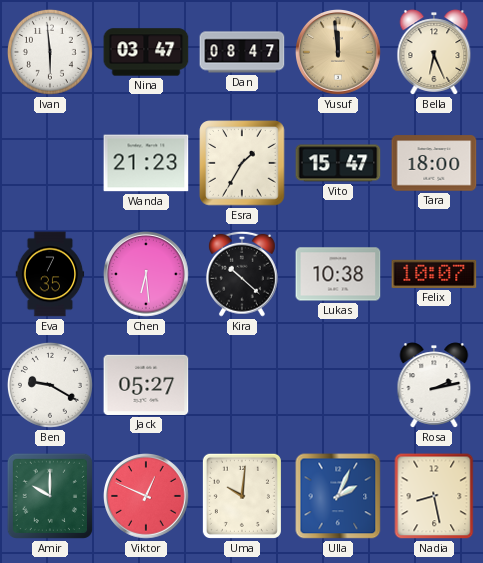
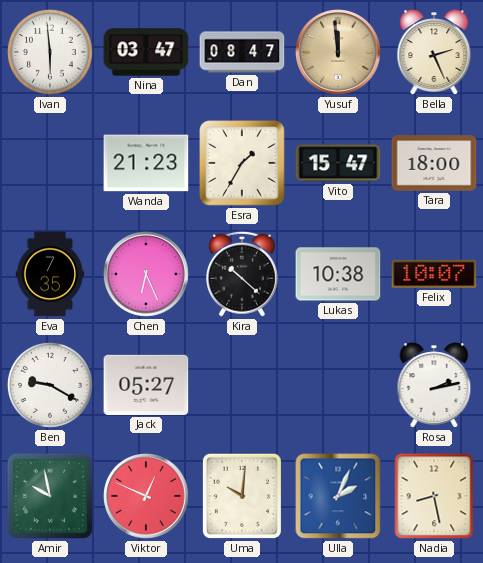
Bella: 6:26 -> 2:26 (434, 52)
Chen: 6:29 -> 6:26 (147, 275)
Amir: 10:00 -> 9:58 (50, 496)
